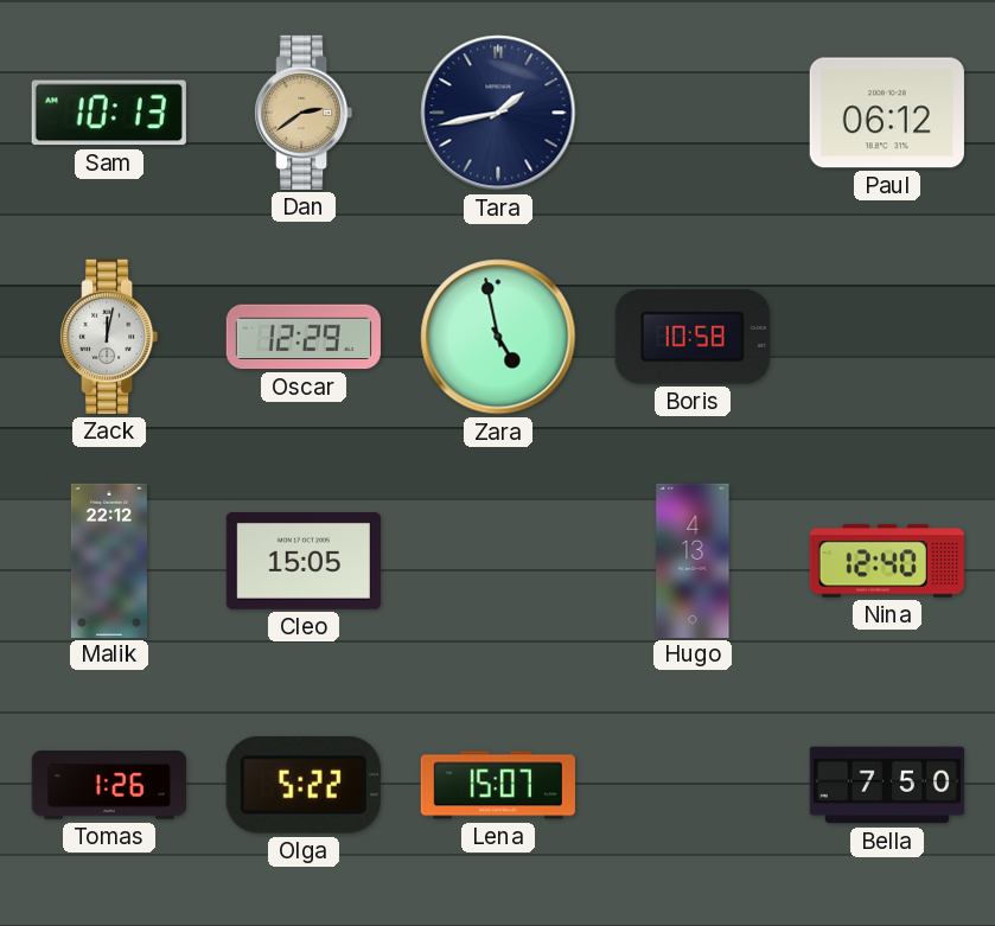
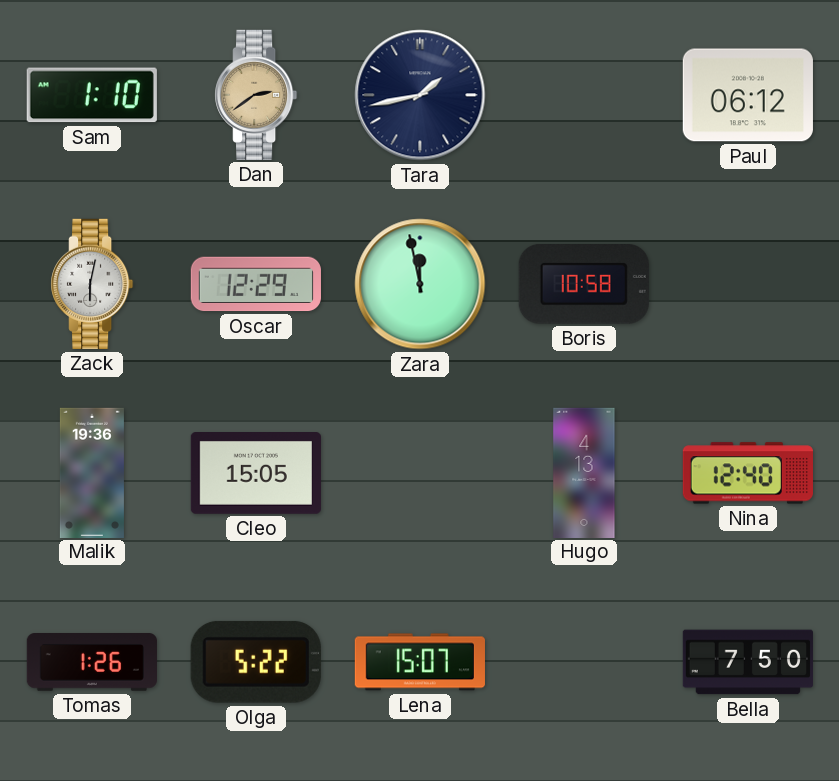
Sam: 10:13 -> 1:10 (92, 95)
Zack: 12:02 -> 6:02 (92, 284)
Zara: 4:58 -> 11:58 (420, 284)
Malik: 22:12 -> 19:36 (92, 472)
